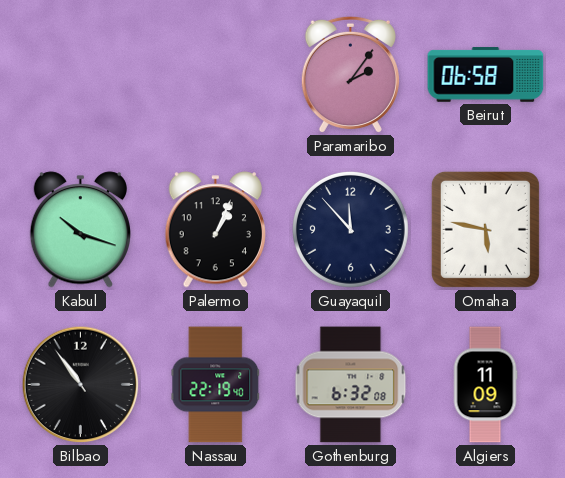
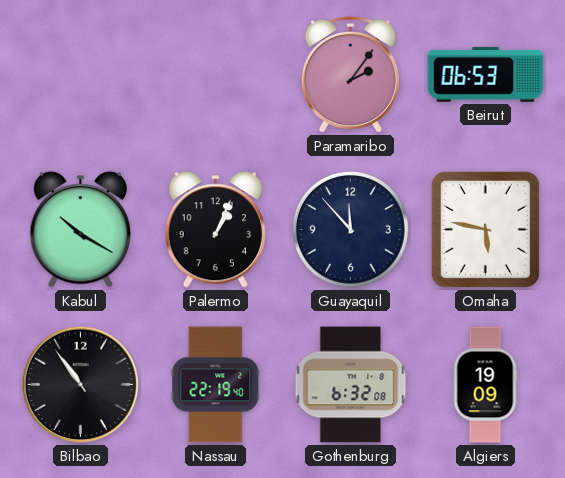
Beirut: 06:58 -> 06:53 (486, 75)
Kabul: 10:18 -> 10:20 (80, 230)
Algiers: 11:09 -> 19:09 (485, 385)
